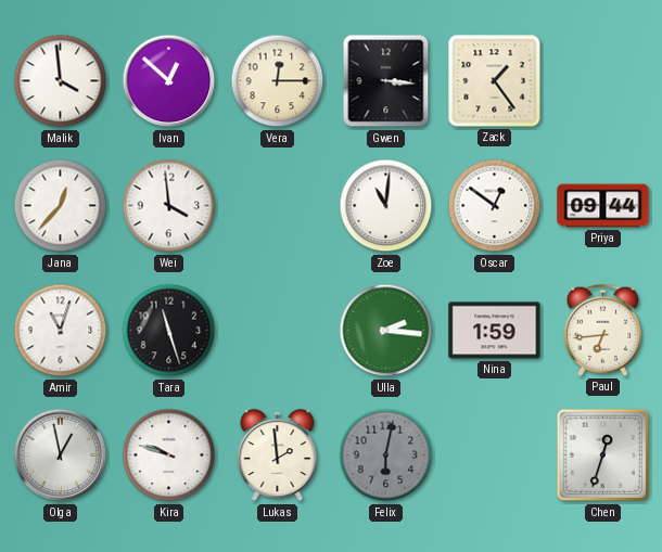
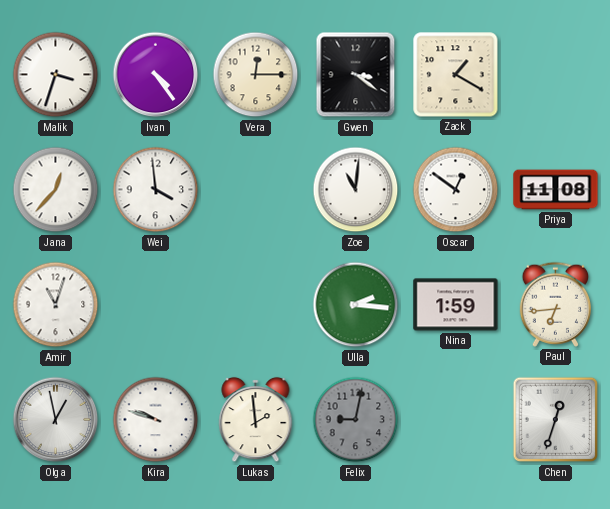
Malik: 3:59 -> 3:33 (56, 75)
Ivan: 12:52 -> 4:24 (156, 75)
Gwen: 3:16 -> 3:21 (356, 75)
Zack: 1:24 -> 1:20 (456, 75)
Priya: 09:44 -> 11:08 (556, 190)
Tara: 11:27 -> none (169, 331)
Felix: 6:02 -> 9:02 (356, 420)
